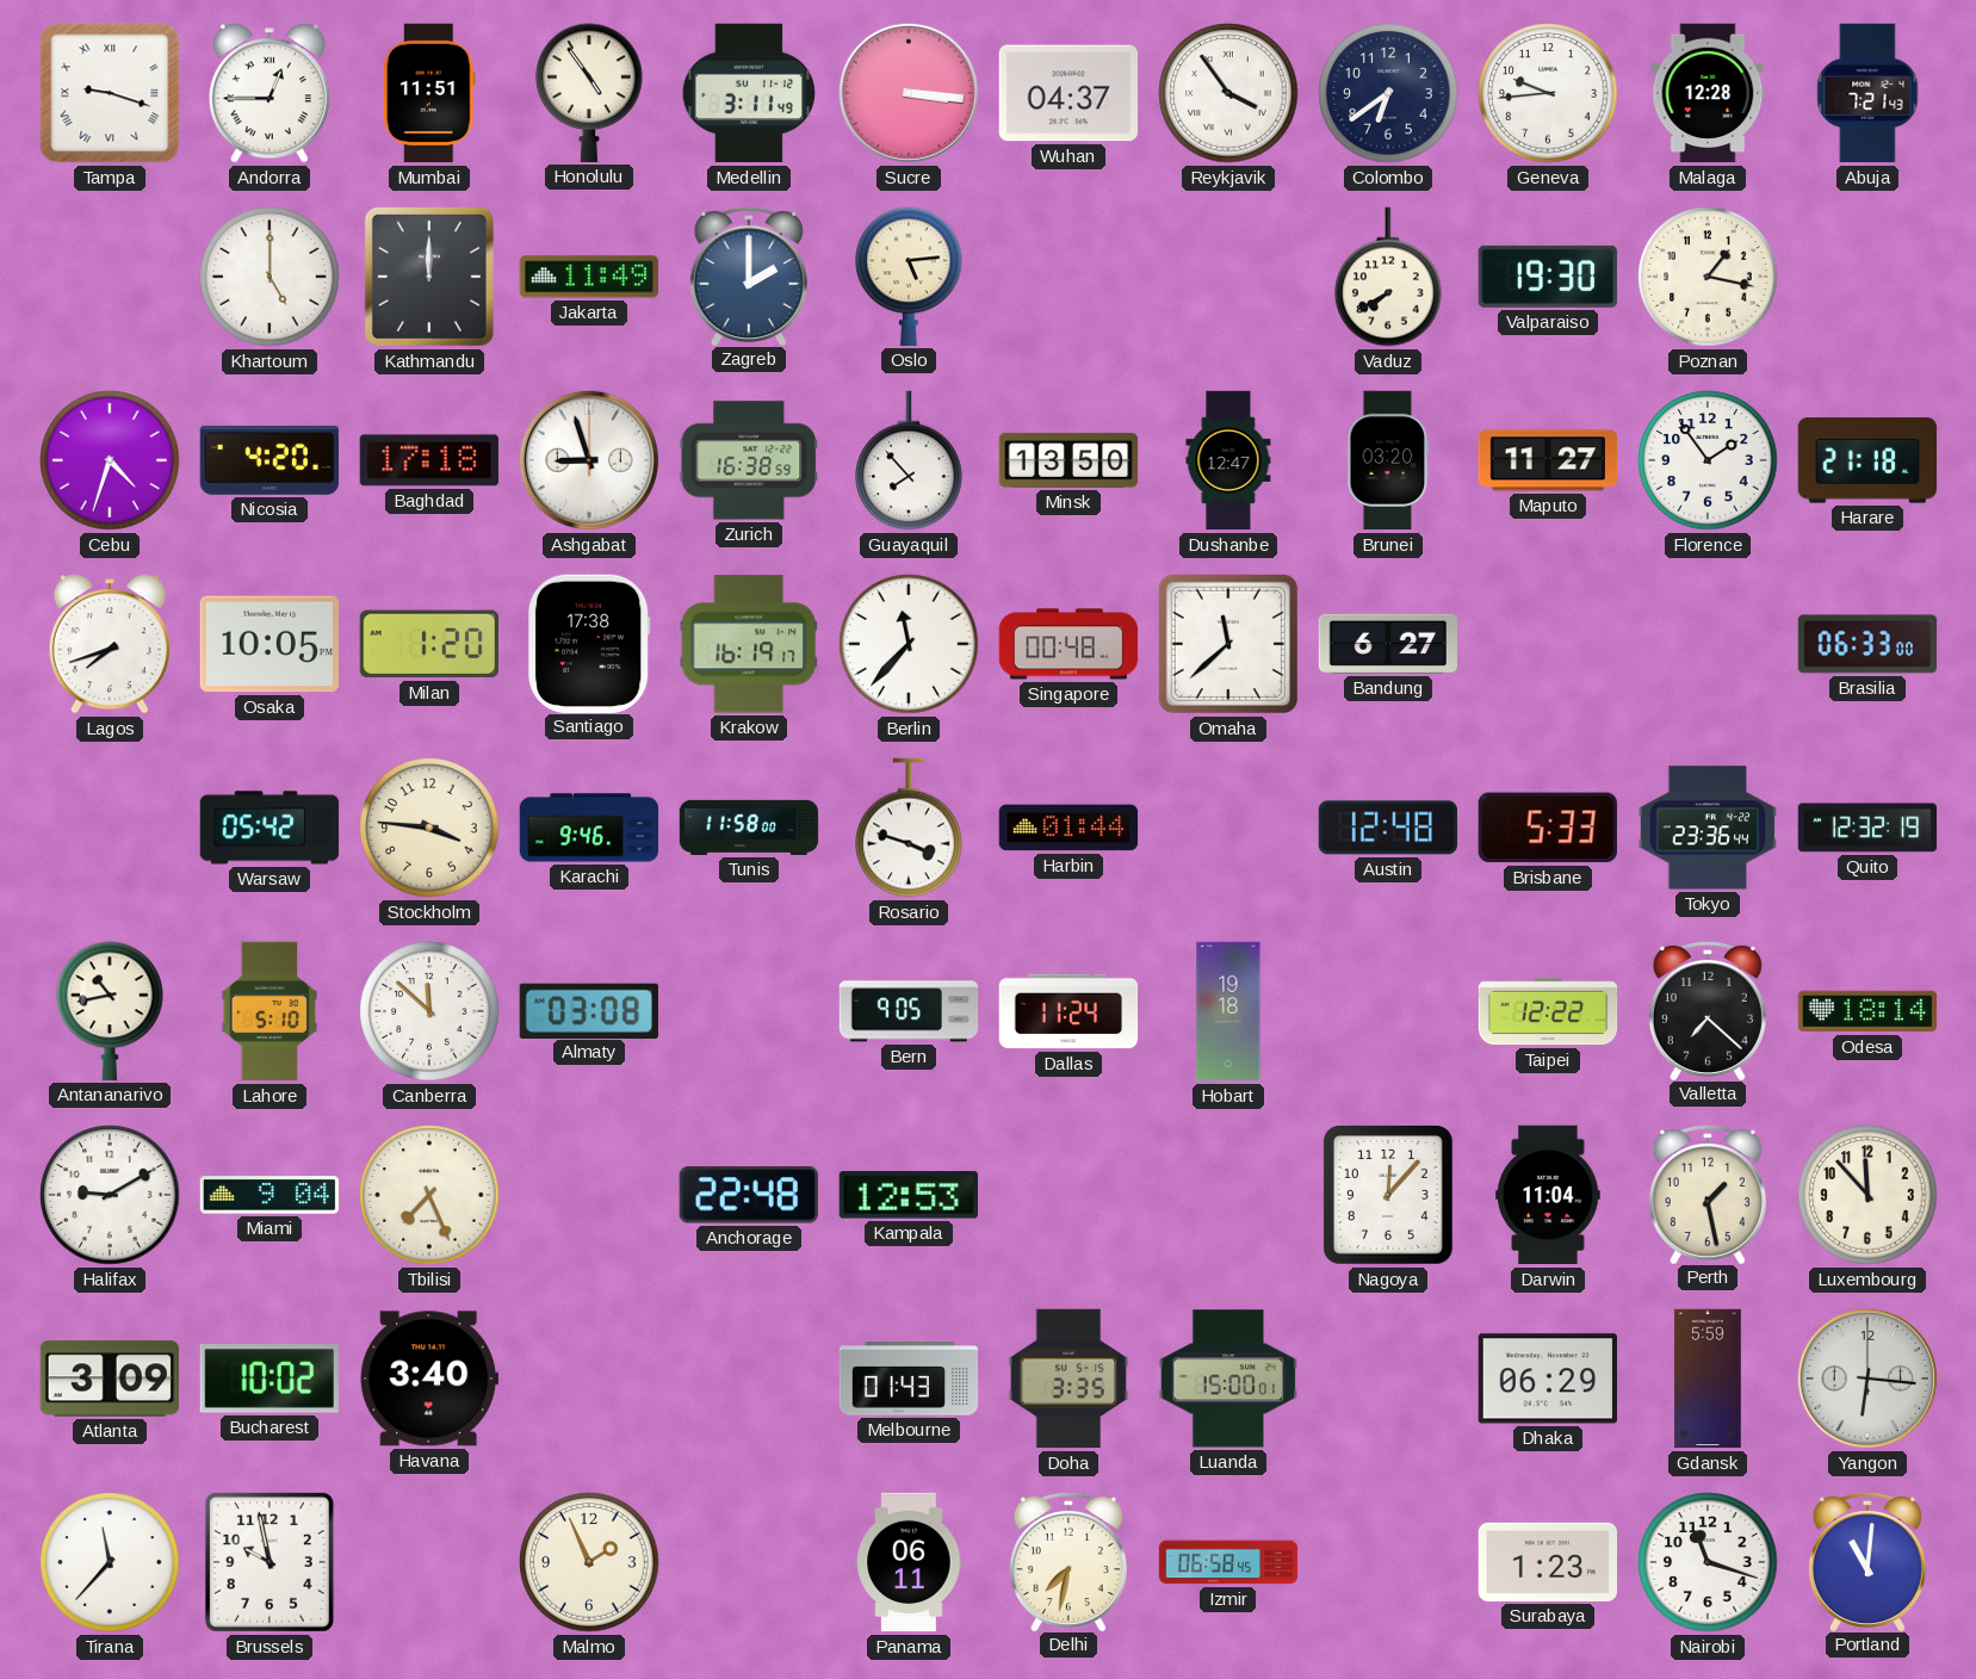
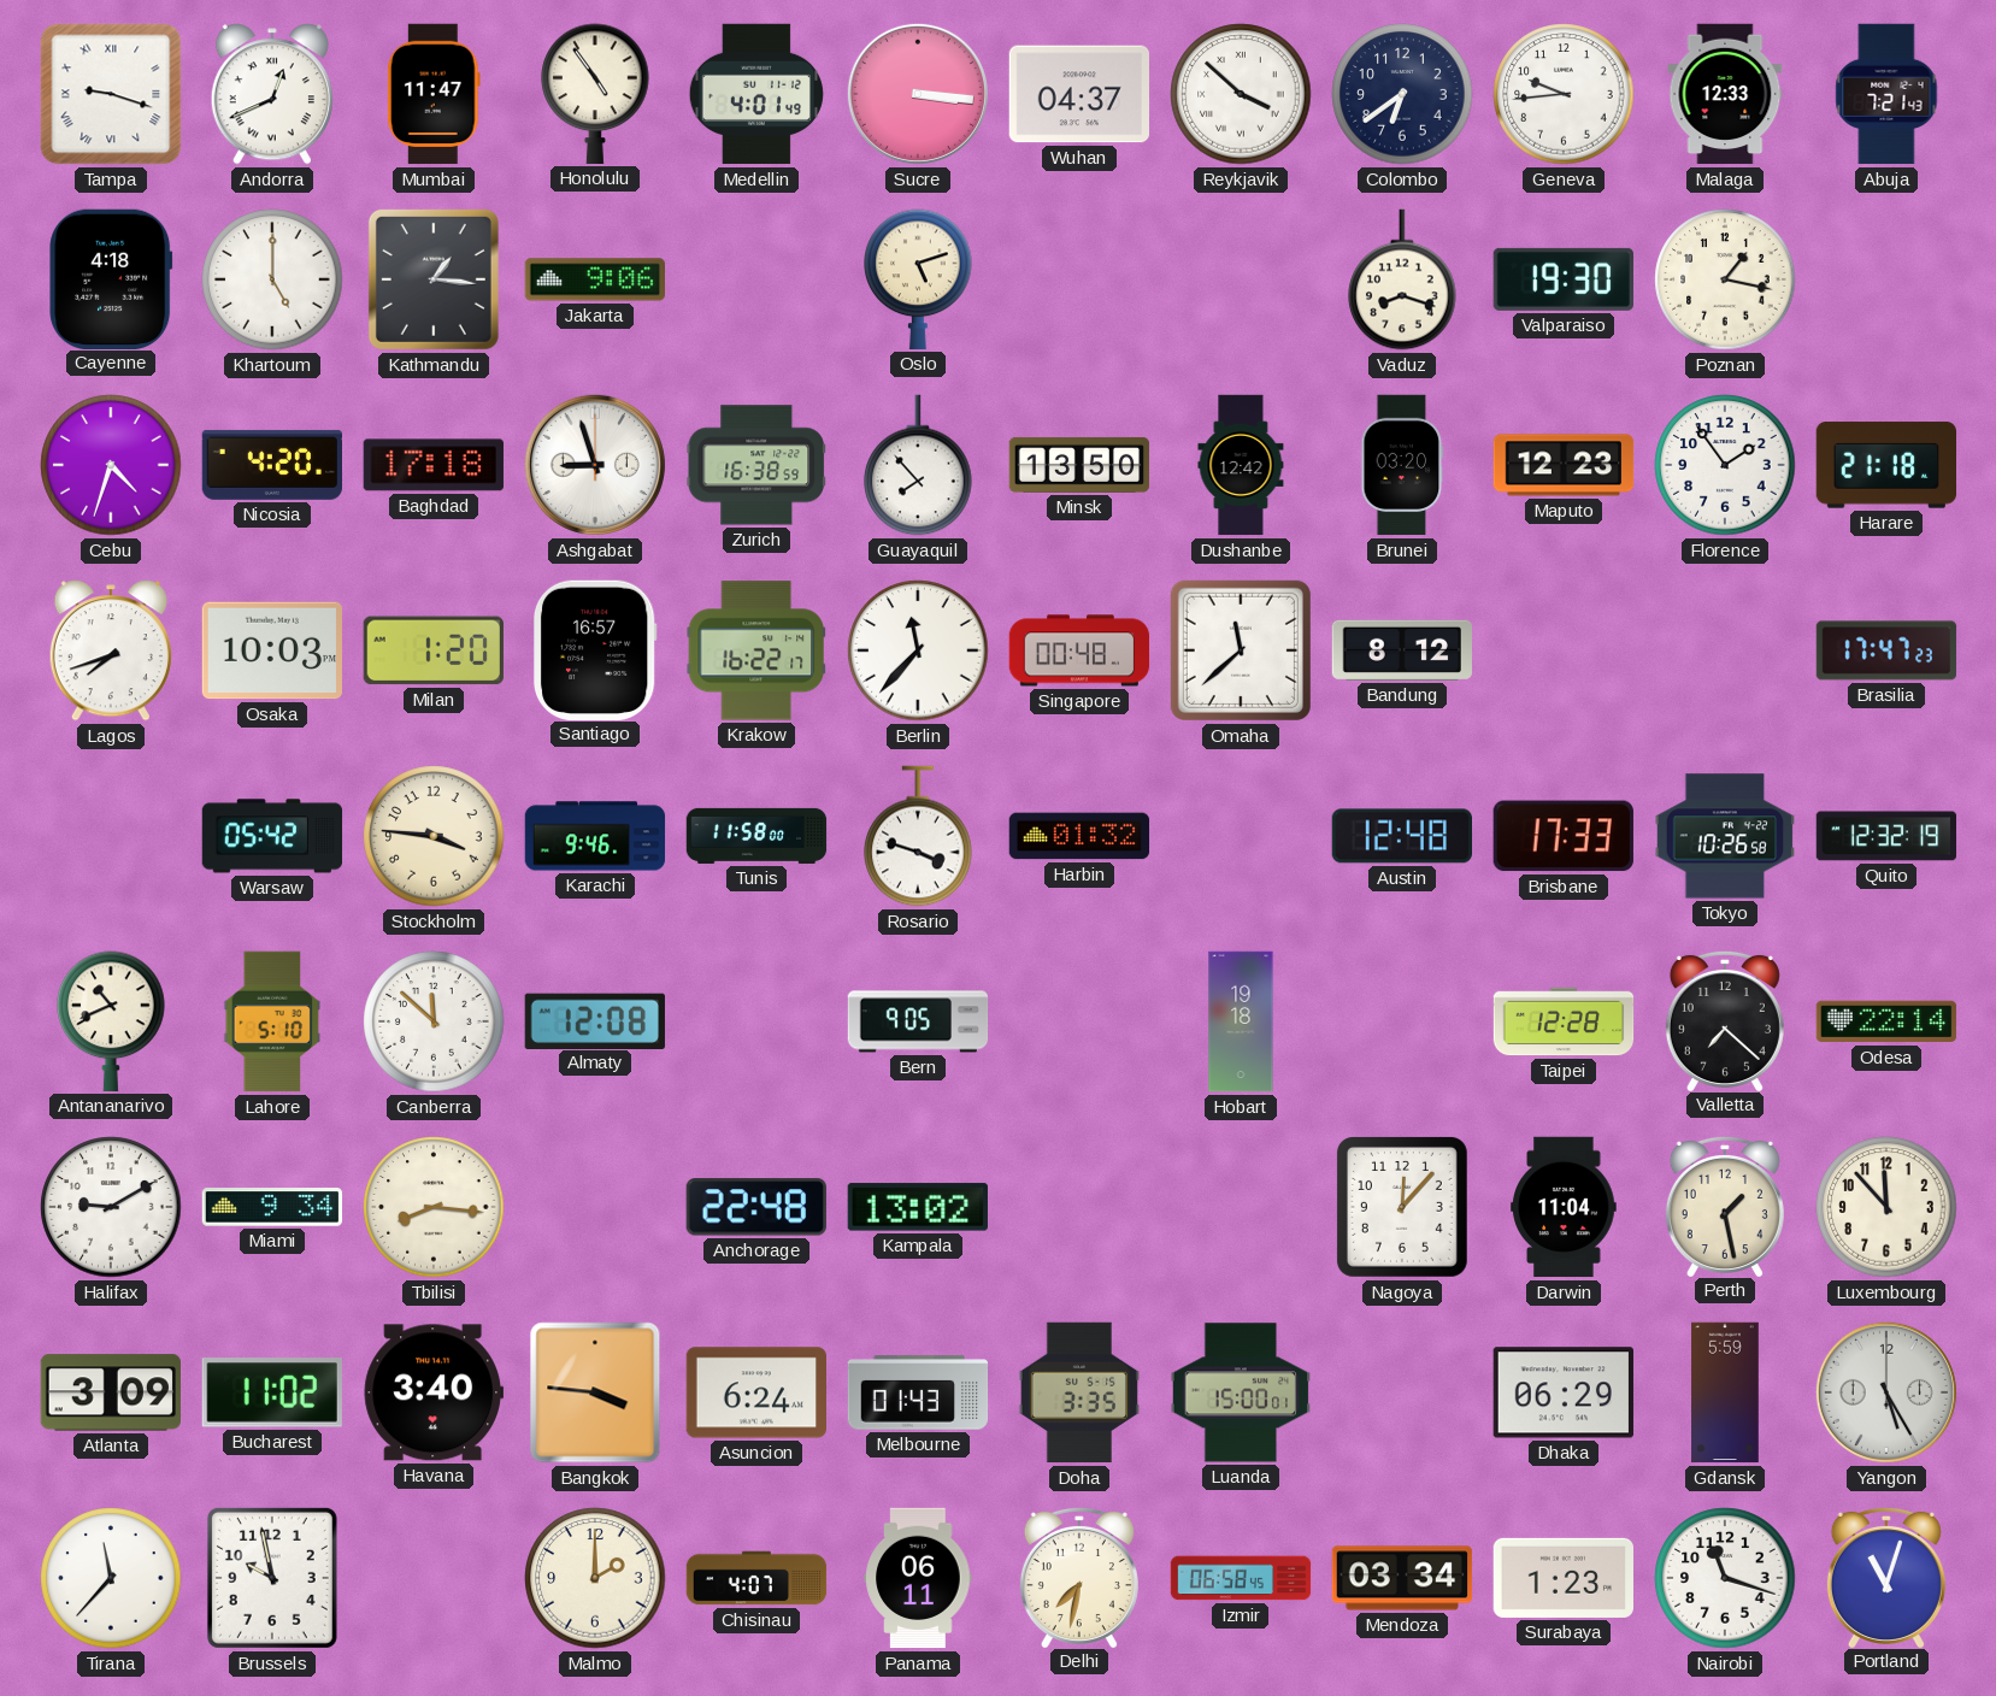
Andorra: 12:45 -> 12:41 (272, 94)
Mumbai: 11:51 -> 11:47 (434, 94)
Medellin: 3:11 -> 4:01 (755, 94)
Reykjavik: 3:54 -> 3:52 (1241, 94)
Malaga: 12:28 -> 12:33 (1725, 94)
Cayenne: none -> 4:18 (111, 278)
Kathmandu: 12:00 -> 1:16 (434, 279)
Jakarta: 11:49 -> 9:06 (594, 279)
Zagreb: 2:00 -> none (749, 275)
Oslo: 5:14 -> 5:12 (918, 279)
Vaduz: 7:40 -> 8:18 (1402, 279)
Dushanbe: 12:47 -> 12:42 (1241, 465)
Maputo: 11:27 -> 12:23 (1564, 465)
Osaka: 10:05 -> 10:03 (271, 650)
Santiago: 17:38 -> 16:57 (595, 649)
Krakow: 16:19 -> 16:22 (755, 650)
Bandung: 6:27 -> 8:12 (1401, 650)
Brasilia: 06:33 -> 17:47 (1886, 650)
Harbin: 01:44 -> 01:32 (1079, 836)
Brisbane: 5:33 -> 17:33 (1564, 836)
Tokyo: 23:36 -> 10:26 (1724, 836)
Antananarivo: 10:43 -> 10:41 (111, 1021)
Almaty: 03:08 -> 12:08 (595, 1020)
Dallas: 11:24 -> none (1068, 1011)
Taipei: 12:22 -> 12:28 (1564, 1021)
Odesa: 18:14 -> 22:14 (1886, 1021)
Miami: 9:04 -> 9:34 (272, 1207)
Tbilisi: 7:26 -> 8:16 (434, 1207)
Kampala: 12:53 -> 13:02 (918, 1207)
Bucharest: 10:02 -> 11:02 (272, 1392)
Bangkok: none -> 3:46 (595, 1392)
Asuncion: none -> 6:24 (756, 1392)
Yangon: 6:16 -> 5:25 (1886, 1392)
Malmo: 1:56 -> 2:00 (595, 1578)
Chisinau: none -> 4:07 (756, 1578)
Mendoza: none -> 03:34 (1402, 1578)
Portland: 11:01 -> 11:03 (1886, 1577)
